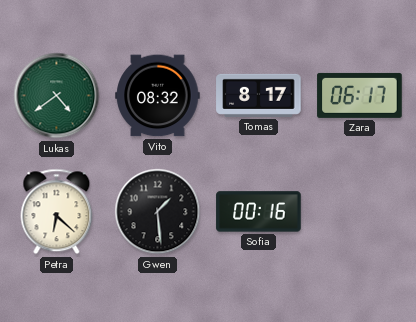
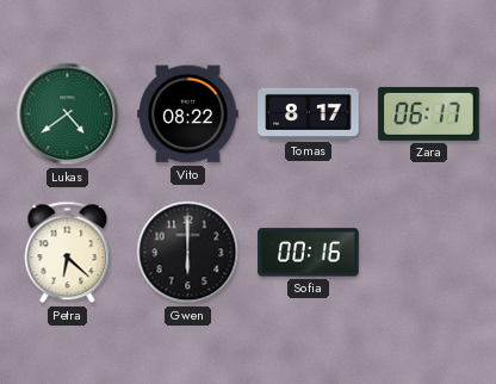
Vito: 08:32 -> 08:22 (188, 114)
Gwen: 1:29 -> 6:00 (188, 253)
